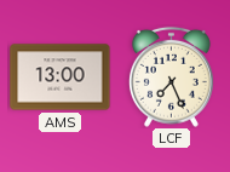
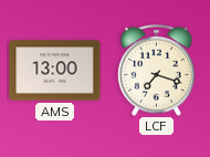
LCF: 7:26 -> 7:18 (156, 70)
